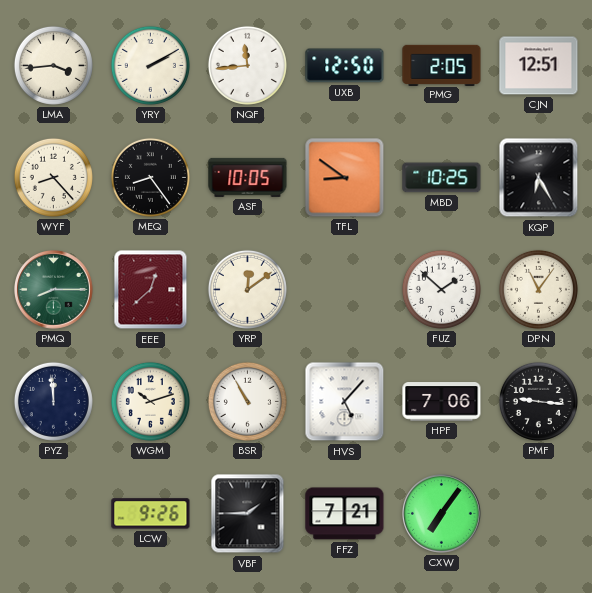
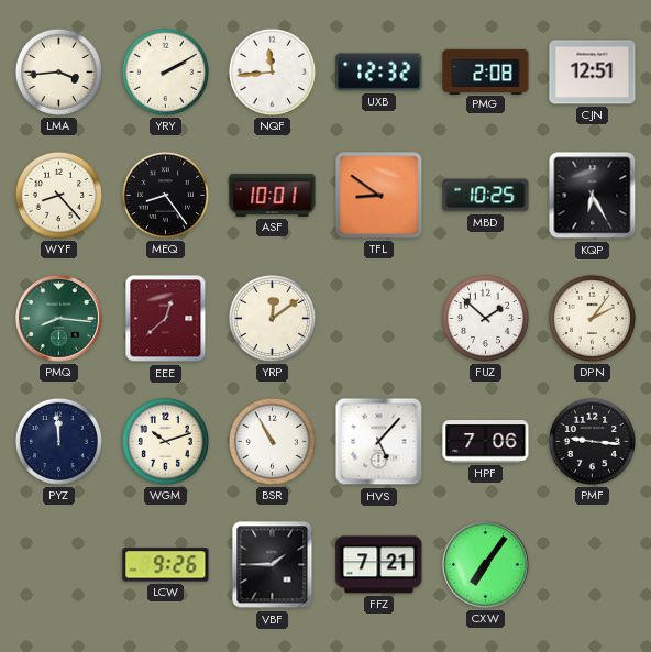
UXB: 12:50 -> 12:32 (379, 73)
PMG: 2:05 -> 2:08 (486, 71)
ASF: 10:05 -> 10:01 (273, 195)
PMQ: 8:15 -> 8:16 (59, 319)
DPN: 11:06 -> 2:06 (592, 318)
